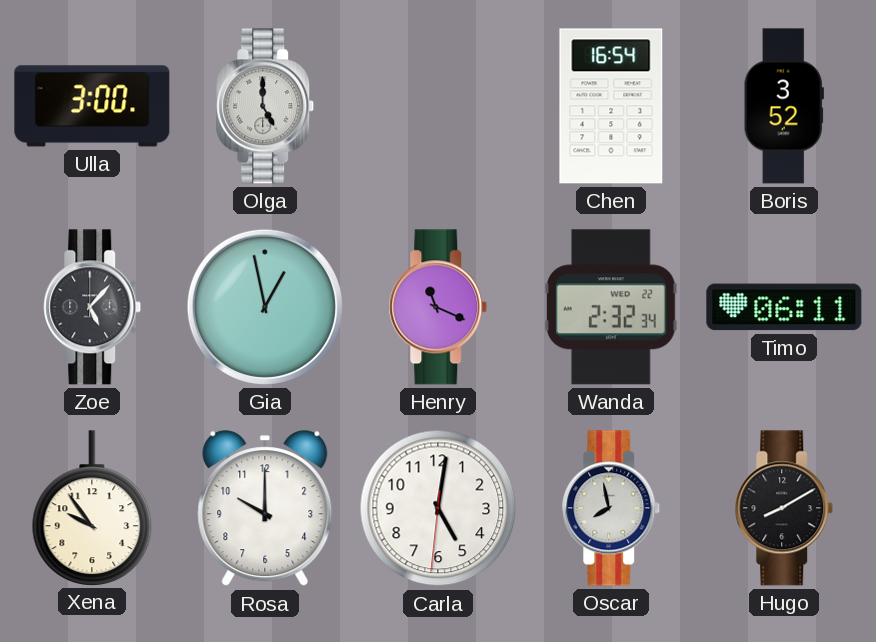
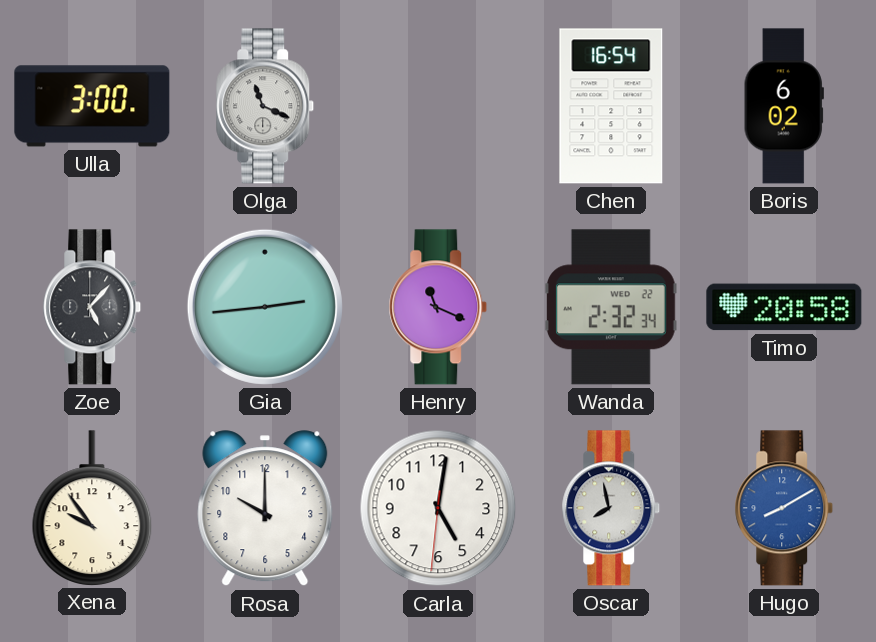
Olga: 5:00 -> 11:19 (265, 106)
Boris: 3:52 -> 6:02 (784, 106)
Gia: 12:58 -> 2:44 (265, 307)
Timo: 06:11 -> 20:58 (784, 307)
Hugo dial: black -> blue (784, 508)
